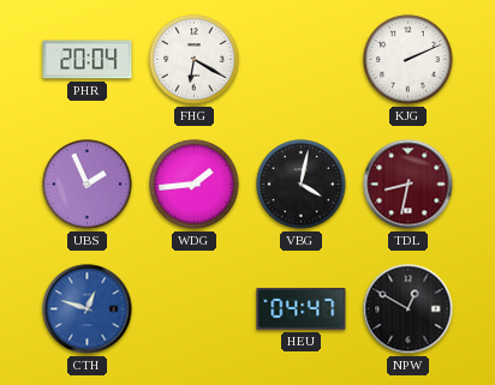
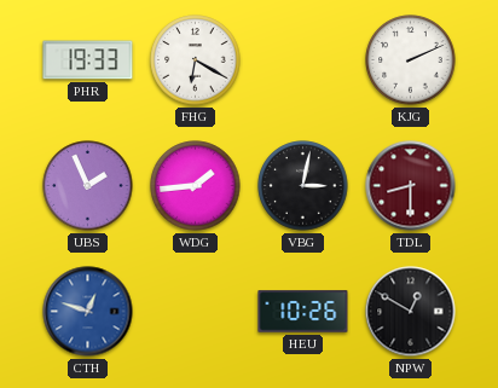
PHR: 20:04 -> 19:33 (88, 60)
VBG: 4:02 -> 3:02 (303, 186)
TDL: 8:32 -> 8:30 (411, 186)
HEU: 04:47 -> 10:26 (303, 312)
